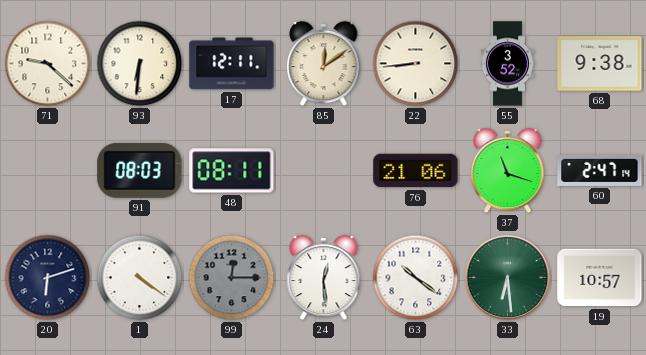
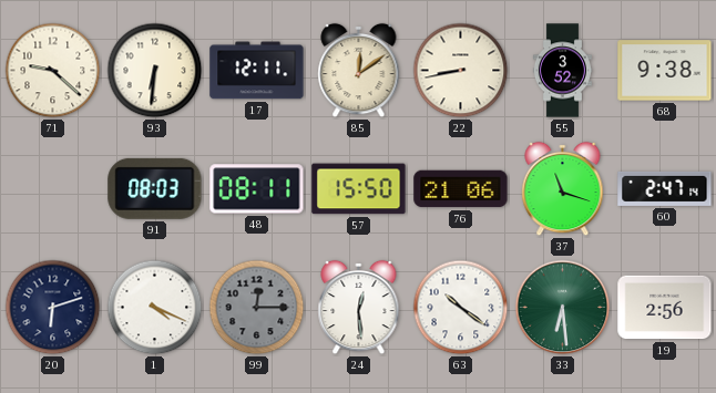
22: 8:44 -> 8:43 (461, 71)
57: none -> 15:50 (359, 189)
1: 4:21 -> 4:19 (155, 308)
19: 10:57 -> 2:56 (665, 308)
